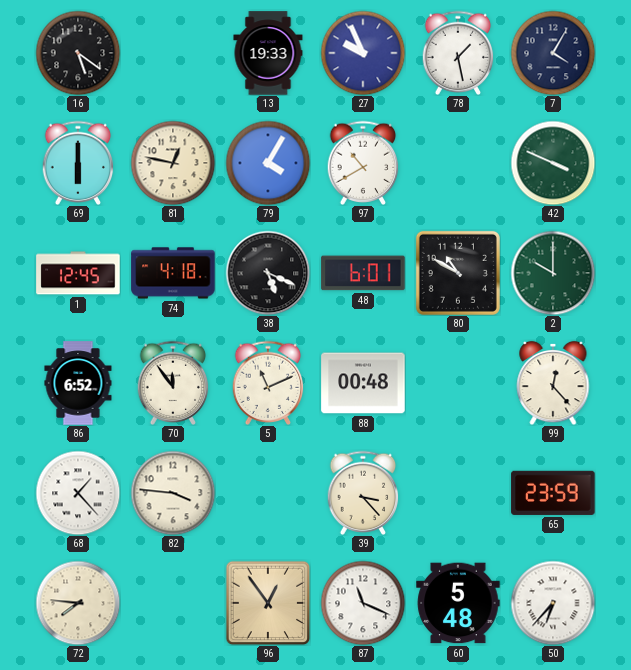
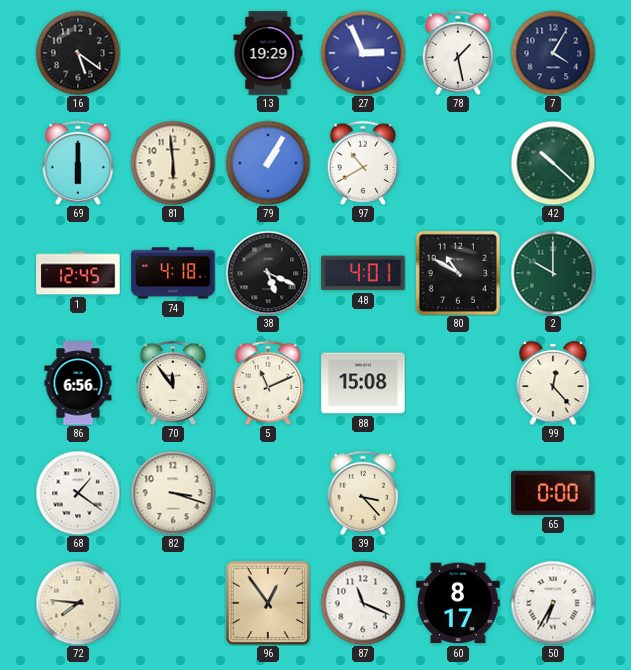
13: 19:33 -> 19:29 (268, 53)
27: 9:56 -> 2:56 (363, 53)
81: 12:47 -> 5:59 (173, 163)
79: 4:05 -> 1:05 (268, 163)
42: 3:49 -> 10:22 (553, 163)
48: 6:01 -> 4:01 (363, 273)
86: 6:52 -> 6:56 (78, 383)
88: 00:48 -> 15:08 (363, 383)
68: 1:23 -> 1:21 (78, 493)
82: 3:46 -> 3:18 (173, 493)
65: 23:59 -> 0:00 (553, 493)
60: 5:48 -> 8:17 (458, 603)
50: 6:37 -> 6:35 (553, 603)
